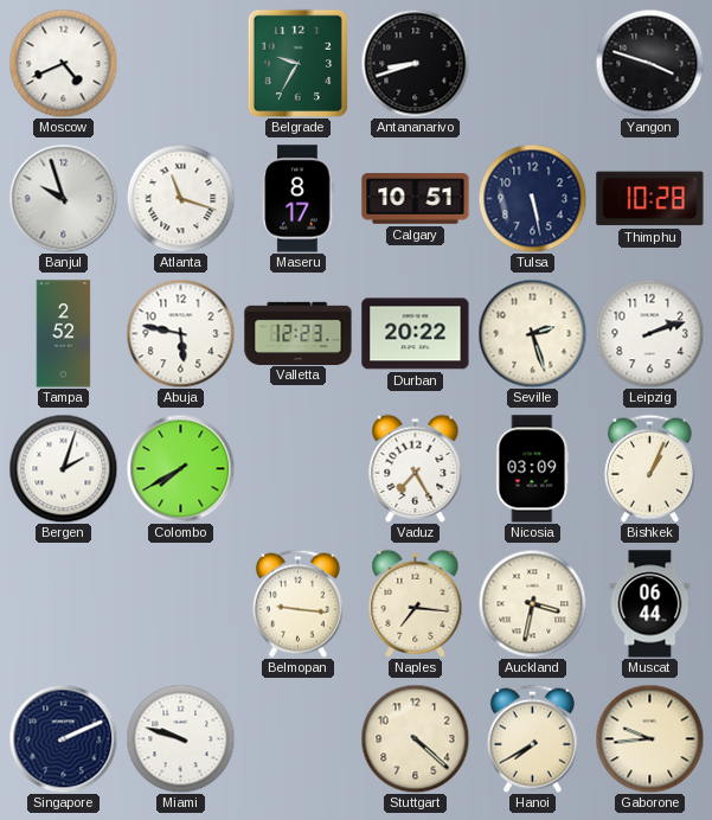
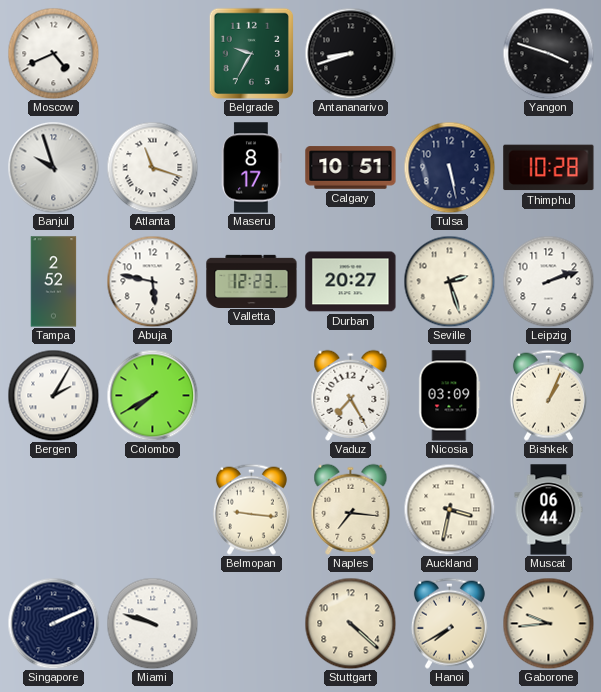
Durban: 20:22 -> 20:27 (351, 282)
Bergen: 2:03 -> 2:05 (53, 395)
